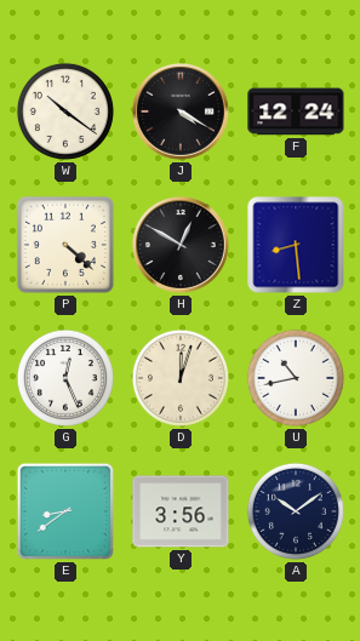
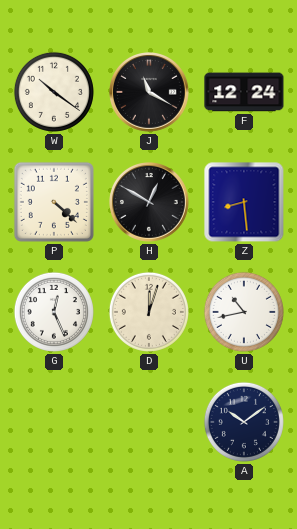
J: 4:20 -> 11:20 (150, 93)
E: 8:39 -> none (65, 511)
Y: 3:56 -> none (181, 511)
